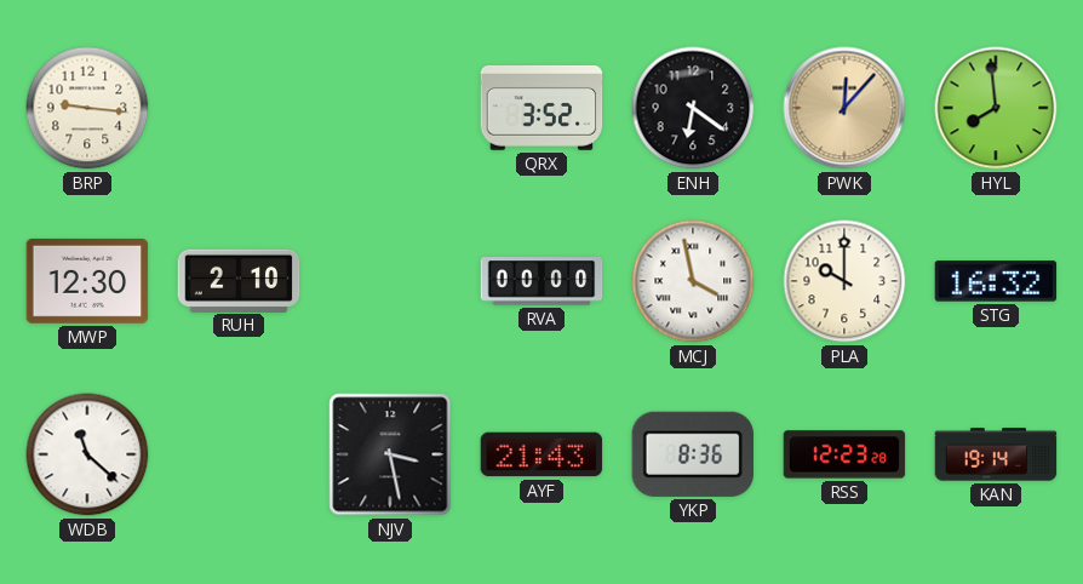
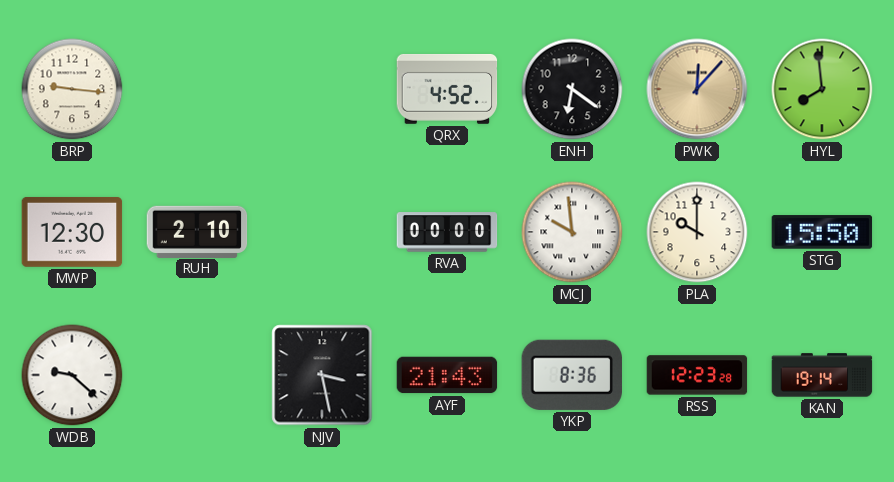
QRX: 3:52 -> 4:52 (447, 89)
MCJ: 3:58 -> 9:59 (572, 232)
STG: 16:32 -> 15:50 (822, 232)
WDB: 11:22 -> 9:22 (72, 375)
